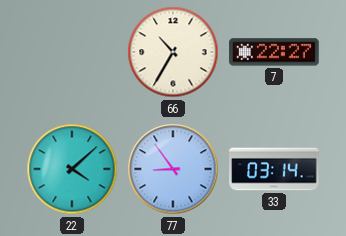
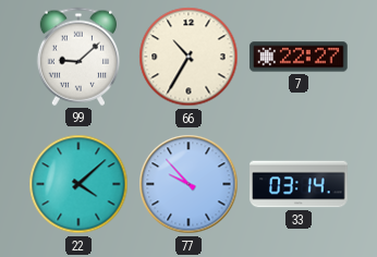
99: none -> 9:08 (78, 57)
77: 8:54 -> 9:53 (188, 184)
